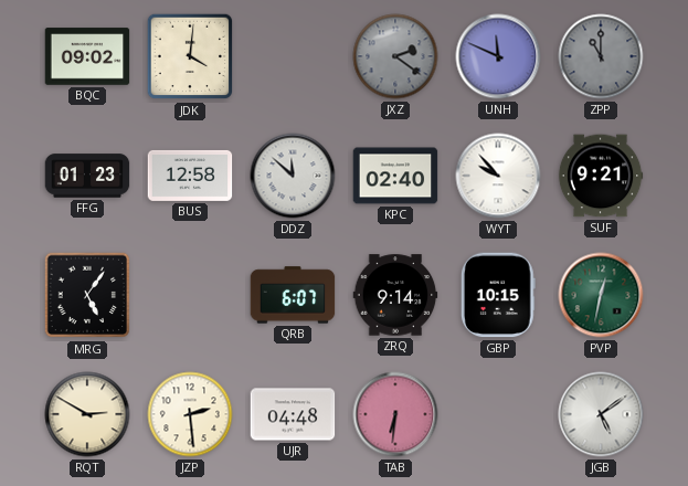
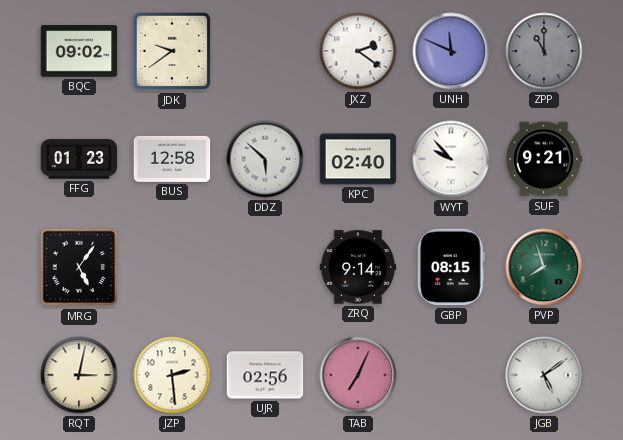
JDK: 4:01 -> 9:39 (172, 51)
JXZ dial: grey -> white (358, 51)
DDZ: 11:52 -> 5:52 (265, 159)
QRB: 6:07 -> none (293, 295)
GBP: 10:15 -> 08:15 (451, 267)
PVP: 12:32 -> 7:57 (544, 267)
RQT: 2:50 -> 3:02 (79, 375)
UJR: 04:48 -> 02:56 (265, 375)
TAB: 6:31 -> 7:04 (358, 375)
